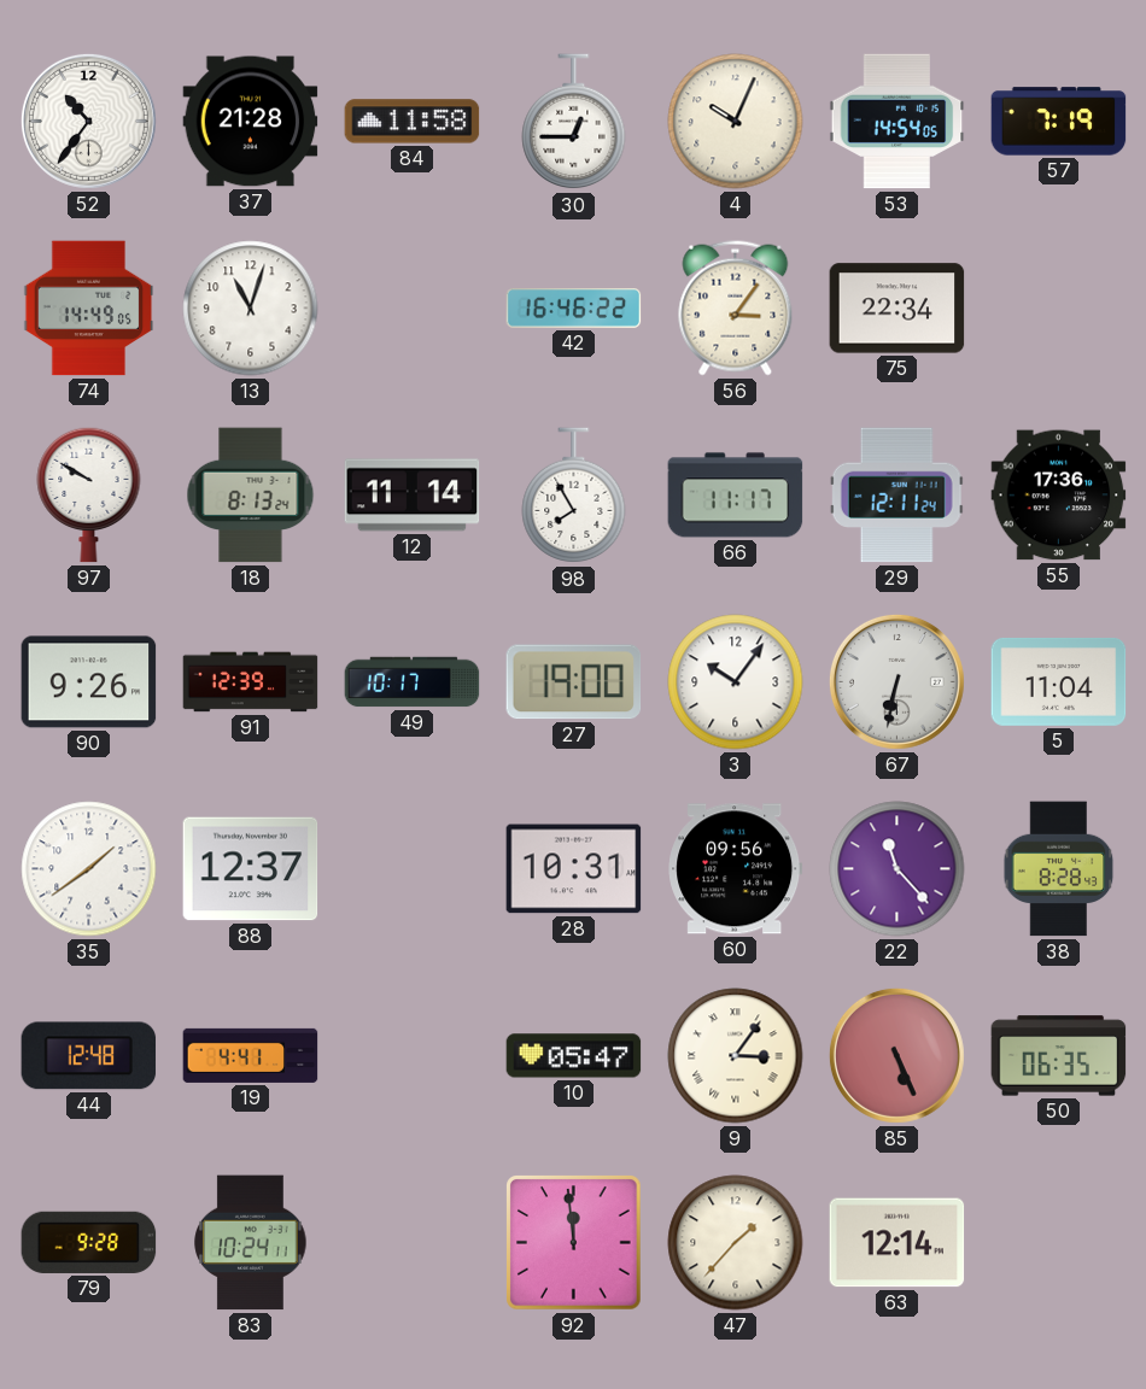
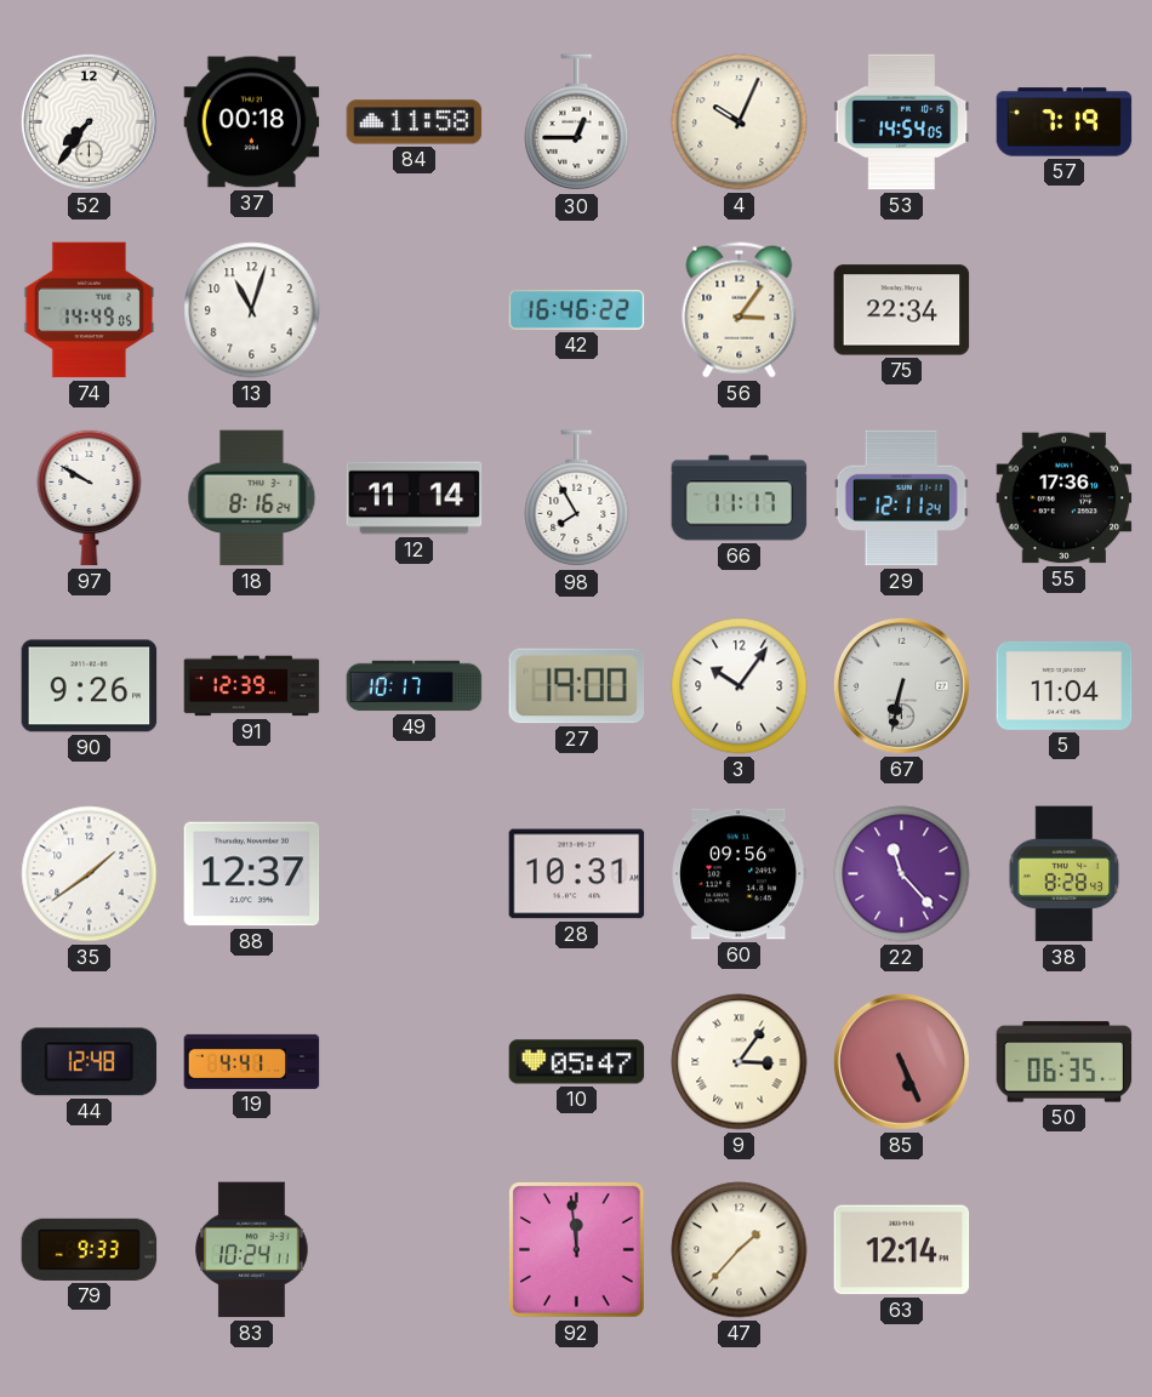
52: 10:36 -> 7:36 (89, 121)
37: 21:28 -> 00:18 (252, 122)
18: 8:13 -> 8:16 (252, 498)
79: 9:28 -> 9:33 (90, 1249)
